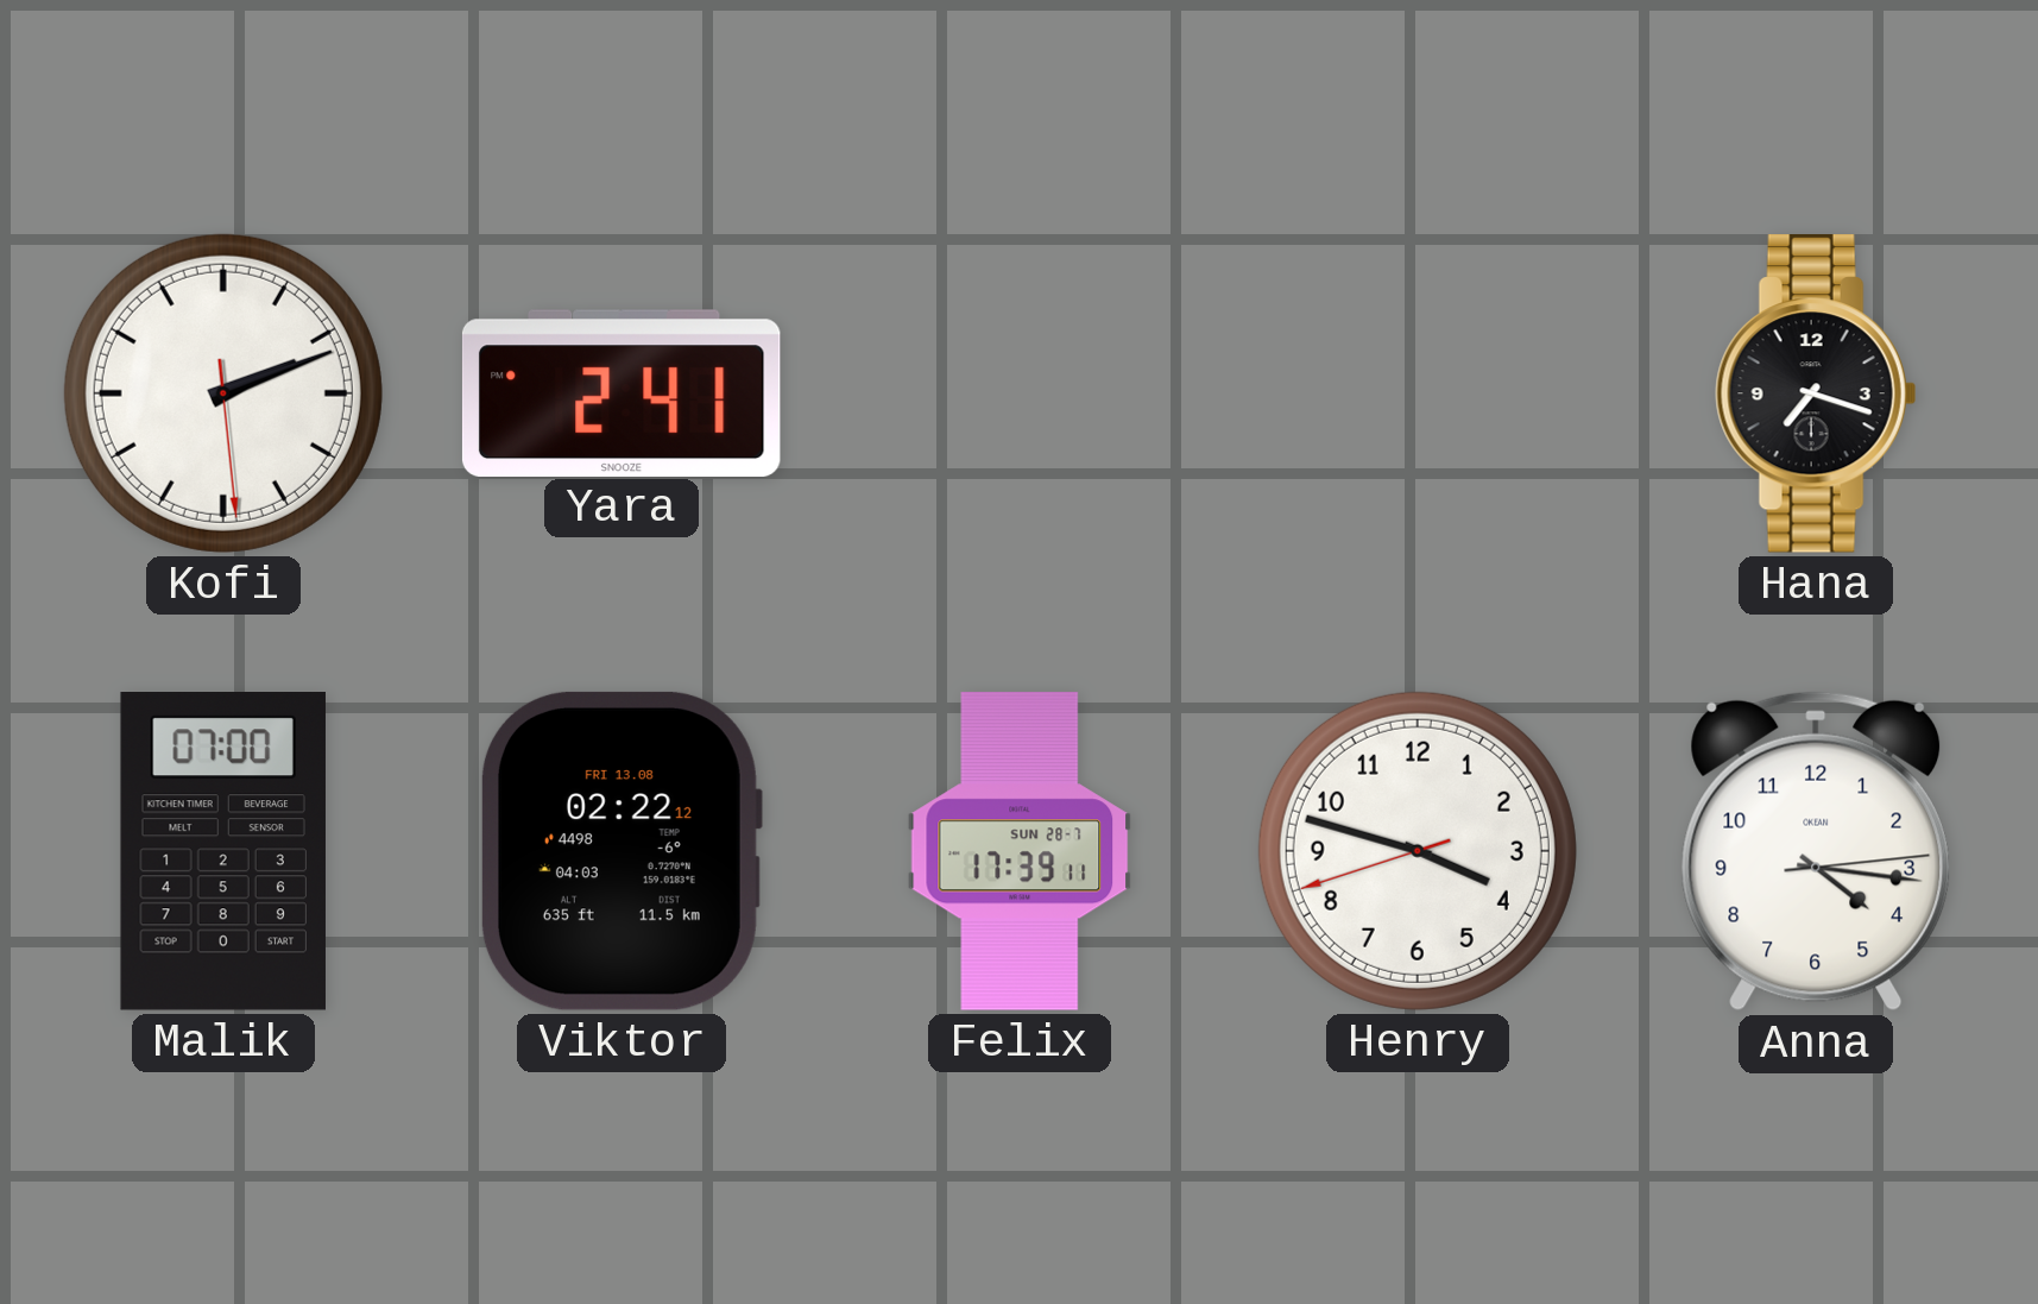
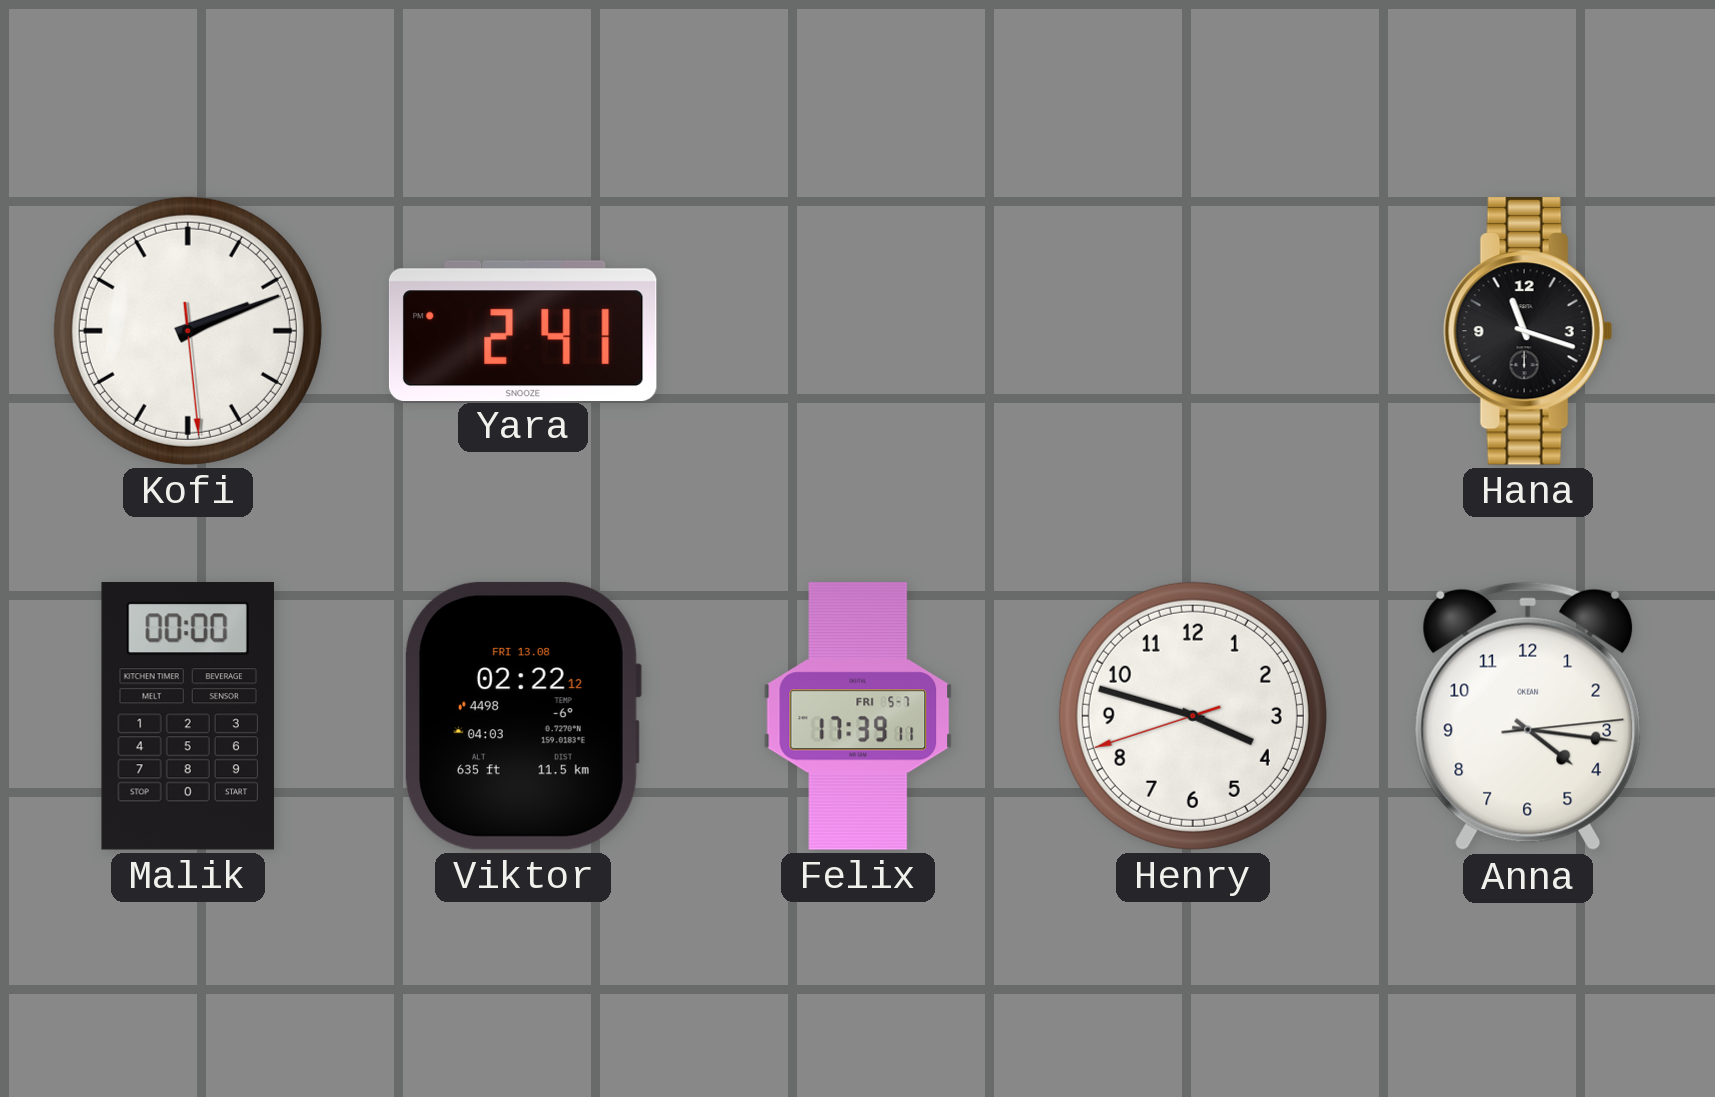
Hana: 7:18 -> 11:18 (1528, 332)
Malik: 07:00 -> 00:00 (188, 717)
Felix date: SUN 28-7 -> FRI 5-7 (858, 716)
